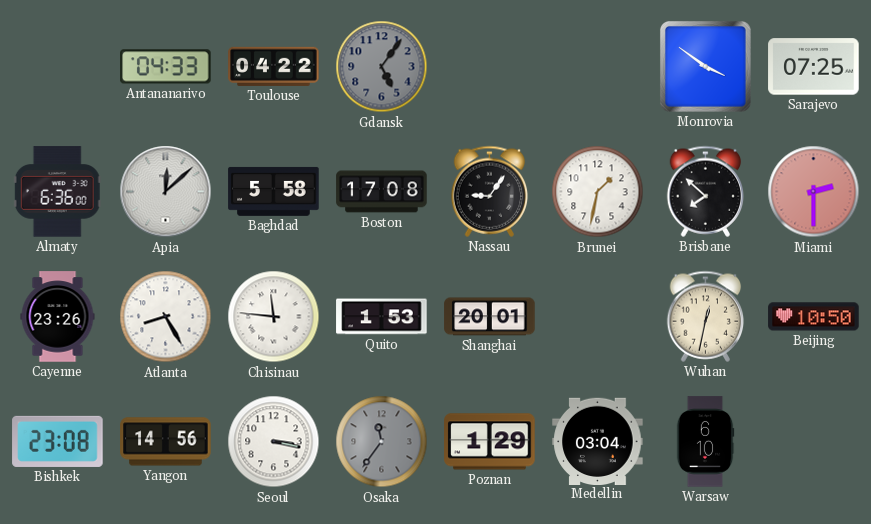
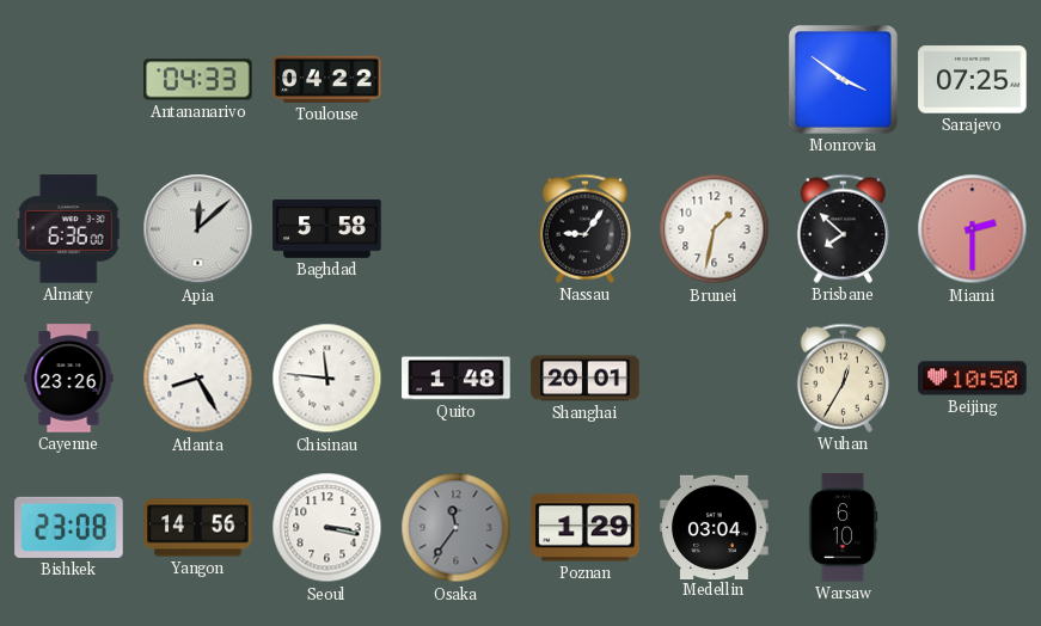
Gdansk: 5:06 -> none (382, 67)
Boston: 17:08 -> none (382, 192)
Quito: 1:53 -> 1:48 (457, 379)
Wuhan: 12:32 -> 12:35 (844, 378)
